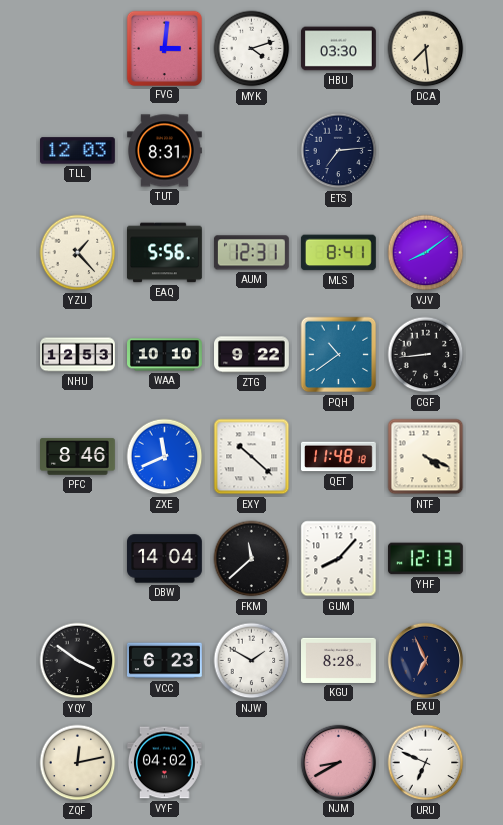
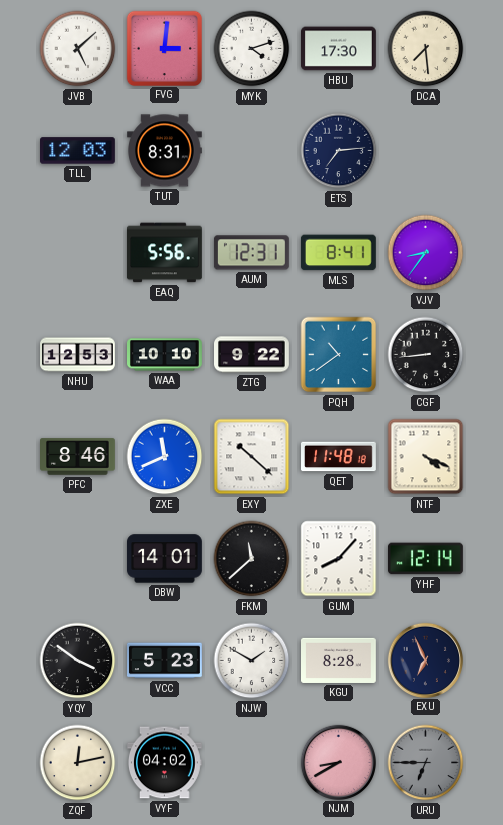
JVB: none -> 5:08 (78, 49)
HBU: 03:30 -> 17:30 (339, 49)
YZU: 1:23 -> none (78, 253)
VJV: 8:09 -> 8:36 (426, 253)
DBW: 14:04 -> 14:01 (165, 559)
YHF: 12:13 -> 12:14 (426, 559)
VCC: 6:23 -> 5:23 (165, 661)
URU: 6:49 -> 6:45 (426, 763)
URU dial: white -> grey (426, 763)
